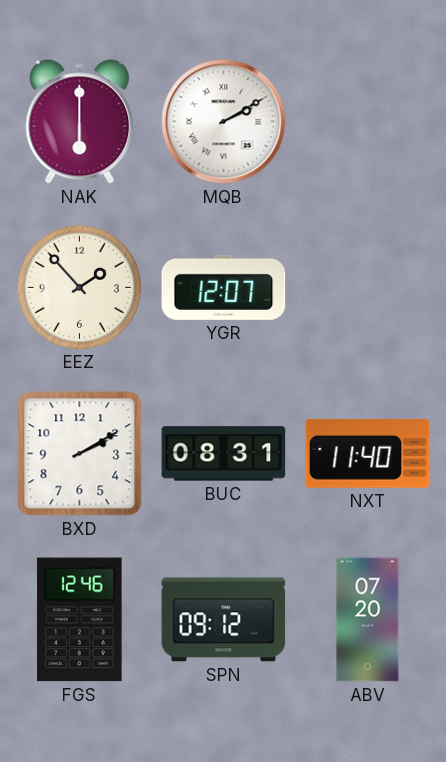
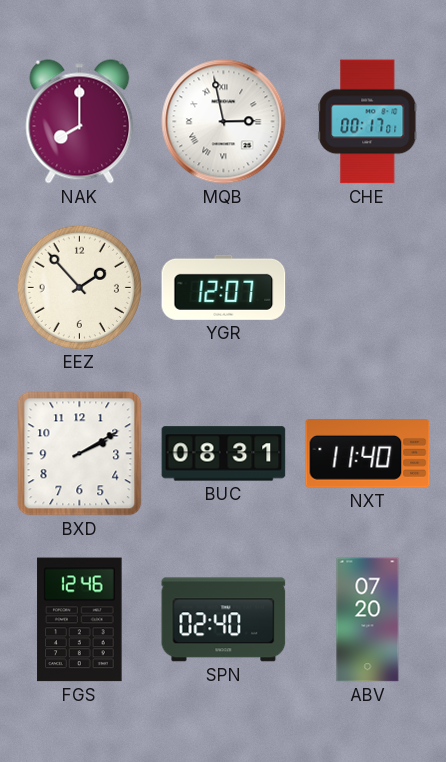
NAK: 6:00 -> 8:00 (80, 122)
MQB: 2:10 -> 2:58 (224, 122)
CHE: none -> 00:17 (368, 122)
SPN: 09:12 -> 02:40 (224, 620)
